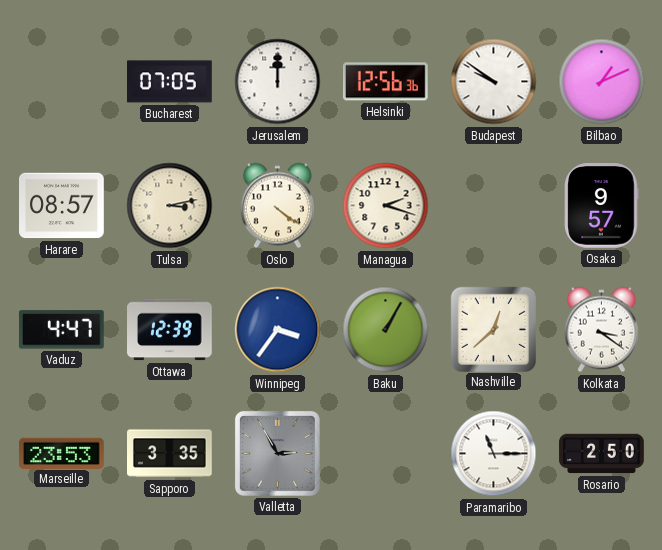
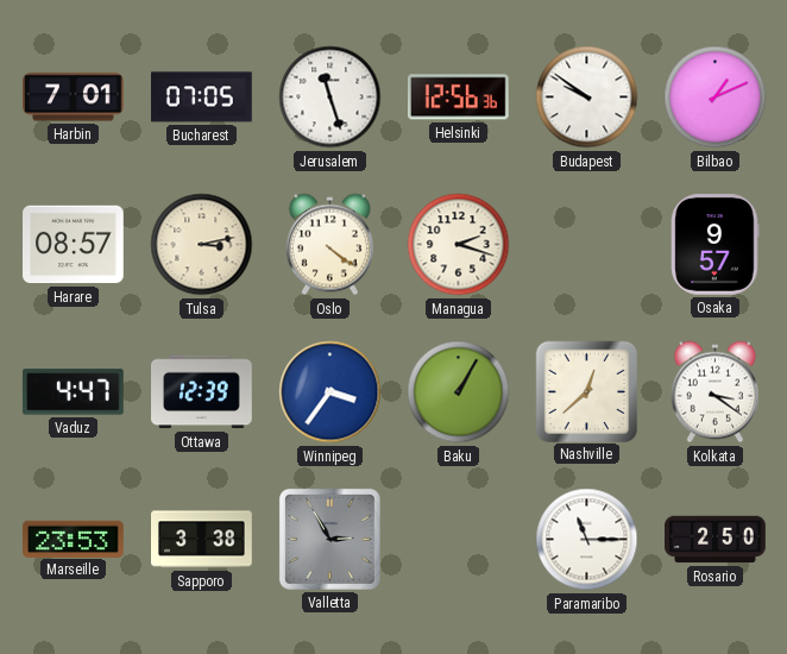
Harbin: none -> 7:01 (74, 98)
Jerusalem: 12:00 -> 11:27 (330, 98)
Sapporo: 3:35 -> 3:38 (202, 540)
